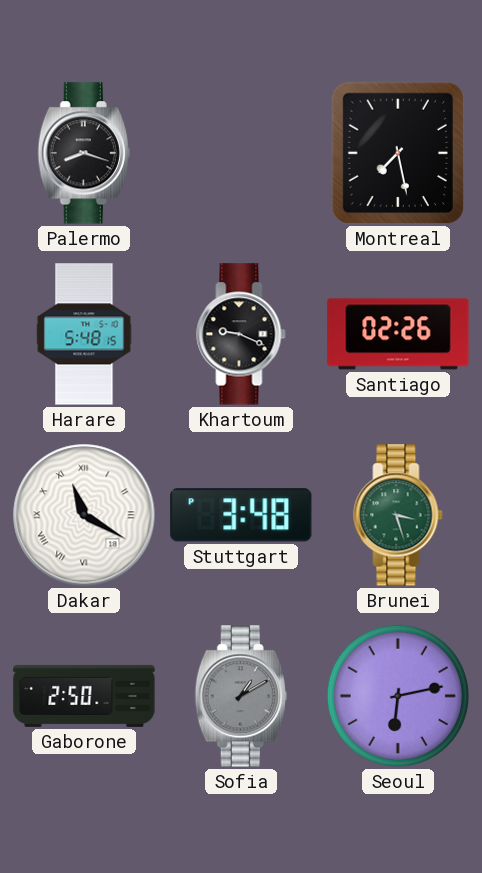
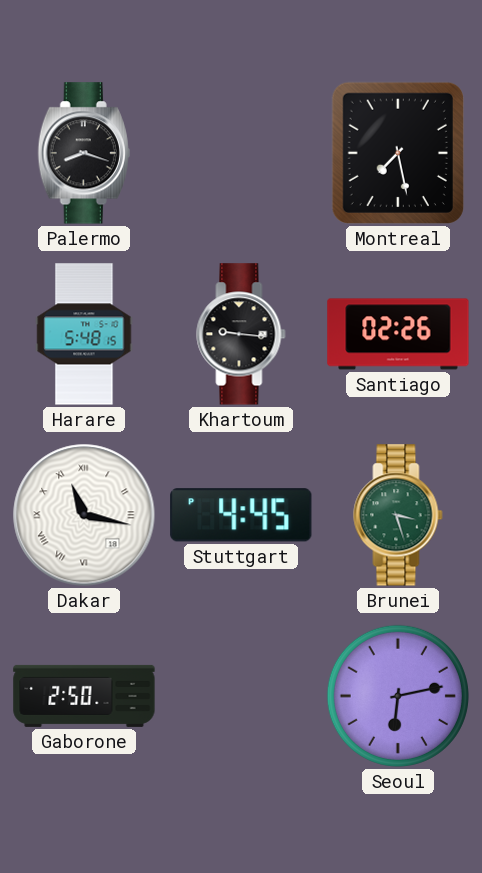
Khartoum: 9:19 -> 9:16 (241, 334)
Dakar: 11:20 -> 11:17 (84, 515)
Stuttgart: 3:48 -> 4:45 (241, 515)
Sofia: 1:10 -> none (241, 696)
